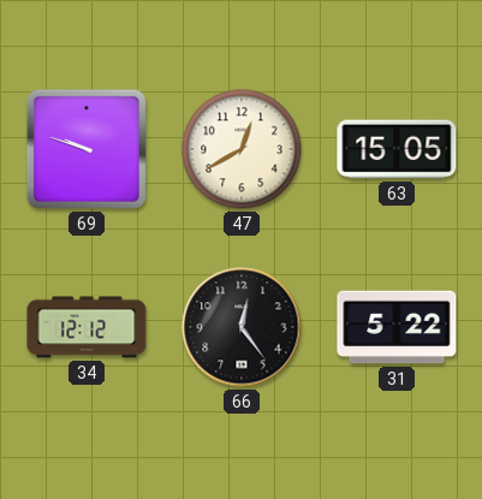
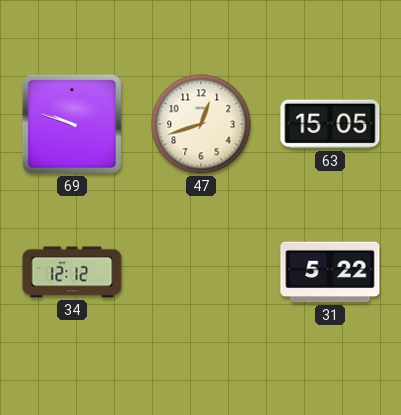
47: 12:40 -> 12:42 (201, 124)
66: 12:24 -> none (242, 327)
